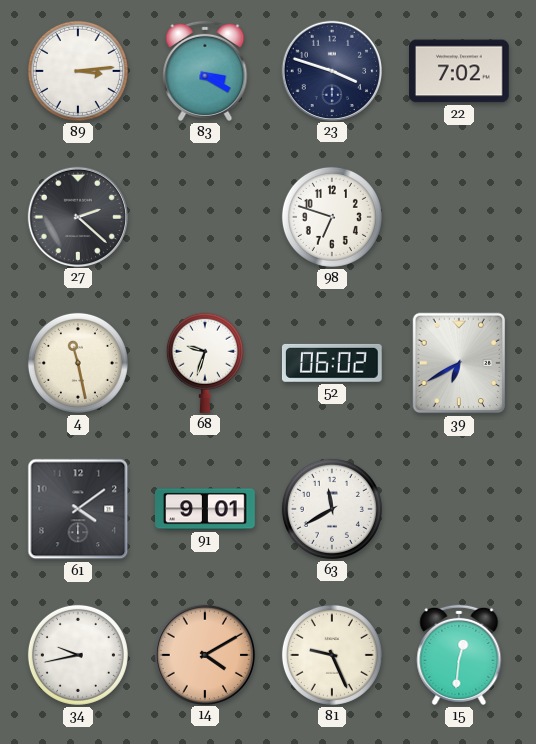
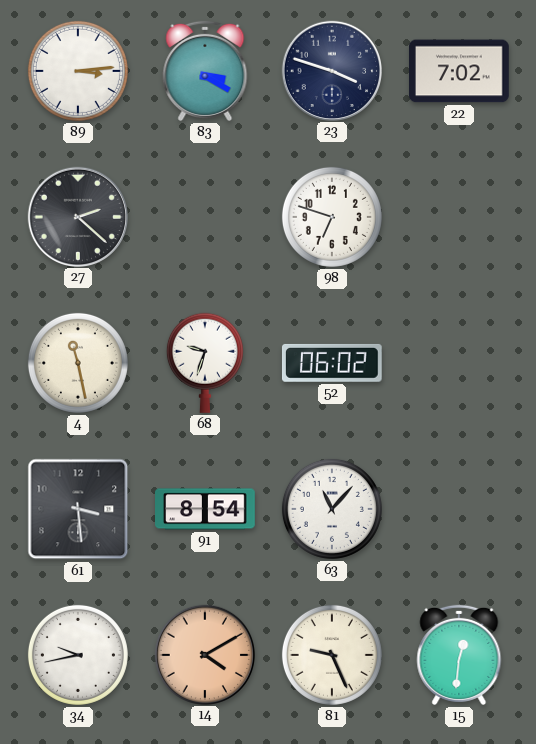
39: 6:40 -> none (459, 363)
61: 4:09 -> 3:29 (78, 509)
91: 9:01 -> 8:54 (206, 509)
63: 11:40 -> 11:07 (332, 509)
